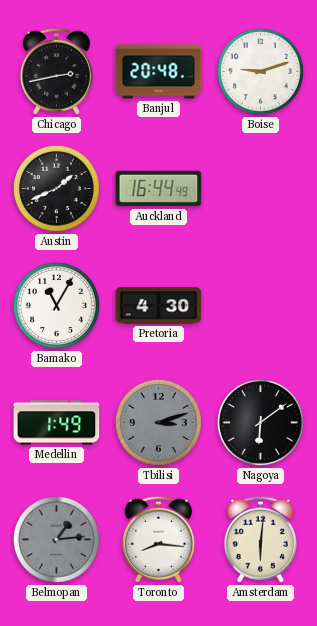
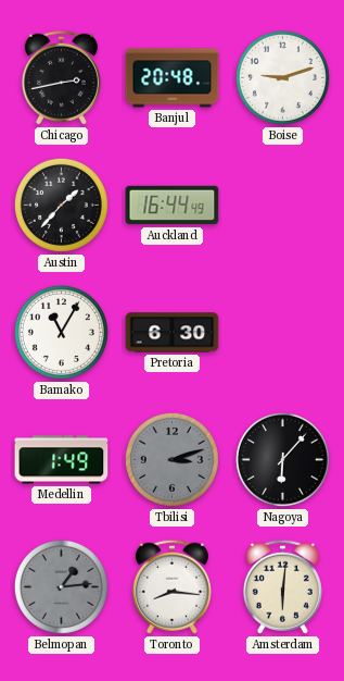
Austin: 1:41 -> 1:37 (61, 205)
Pretoria: 4:30 -> 6:30 (173, 333)
Nagoya: 6:09 -> 6:07 (282, 459)
